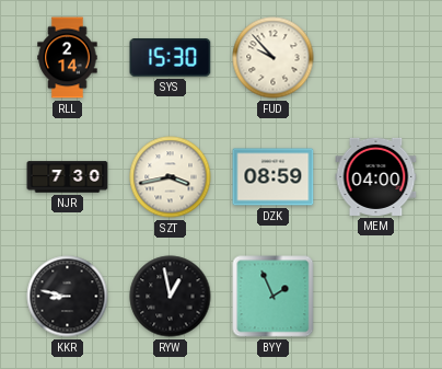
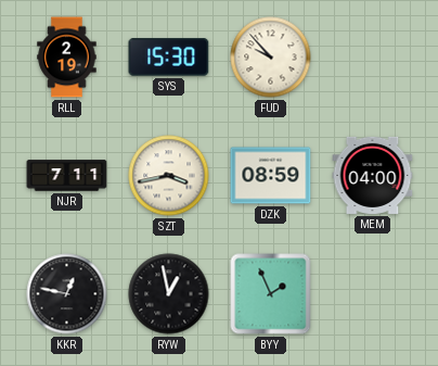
RLL: 2:14 -> 2:19 (67, 58)
NJR: 7:30 -> 7:11 (67, 176)
KKR: 8:47 -> 12:47 (67, 294)
